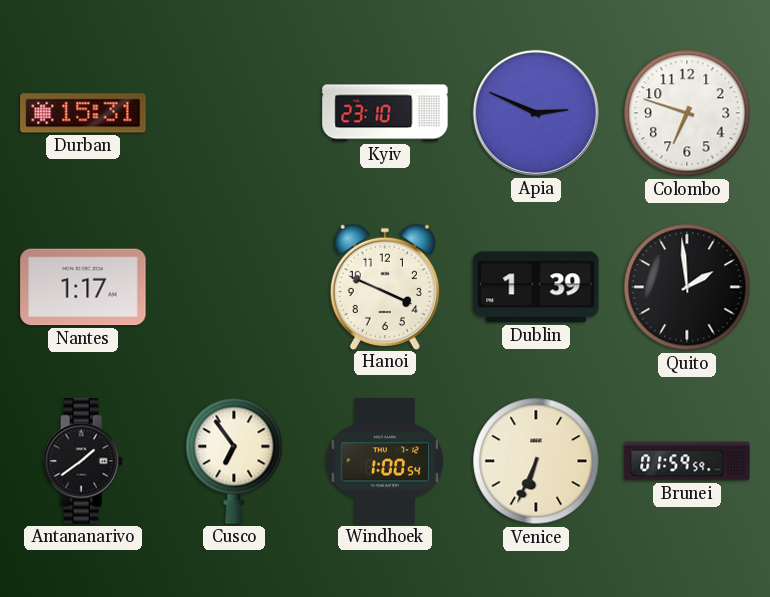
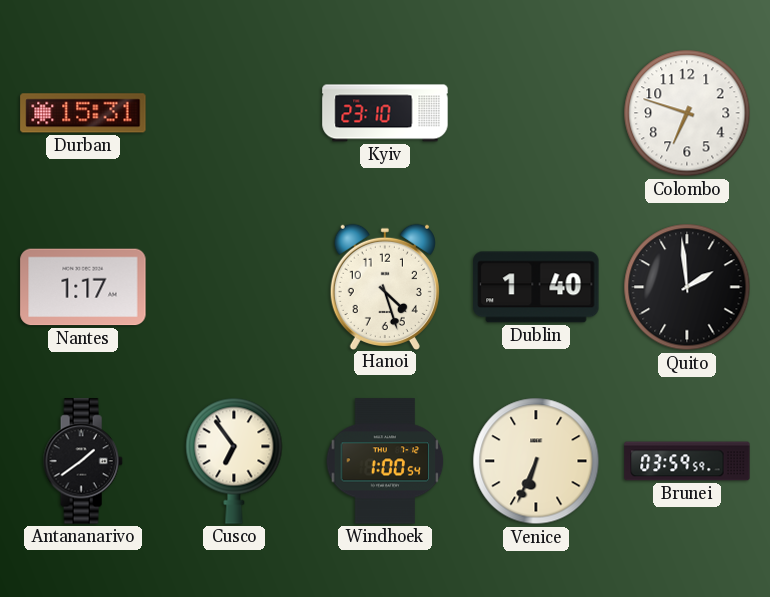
Apia: 2:49 -> none (536, 113)
Hanoi: 3:49 -> 4:27 (385, 286)
Dublin: 1:39 -> 1:40 (536, 287)
Brunei: 01:59 -> 03:59 (687, 461)
